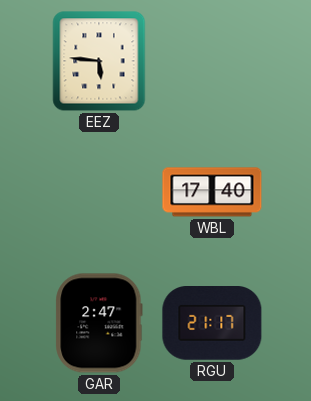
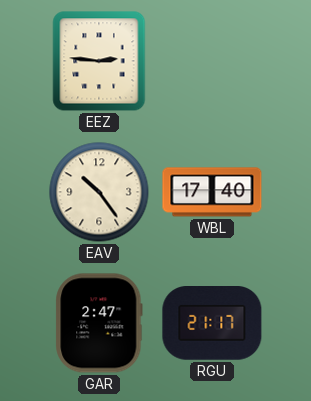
EEZ: 5:46 -> 2:46 (99, 61)
EAV: none -> 10:24 (99, 192)
